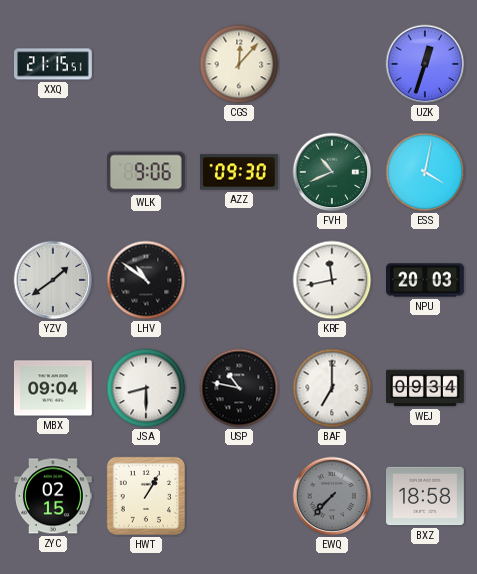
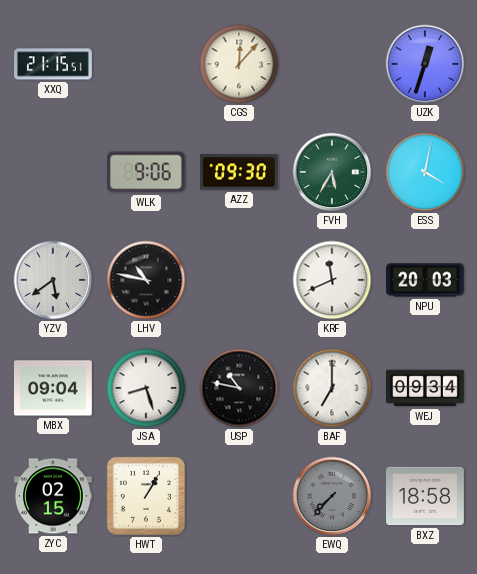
FVH: 10:41 -> 5:35 (332, 172)
YZV: 1:39 -> 5:39 (53, 280)
LHV: 10:51 -> 10:47 (146, 280)
KRF: 11:43 -> 11:41 (332, 280)
JSA: 8:30 -> 8:27 (146, 388)
